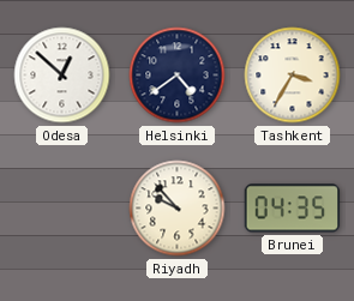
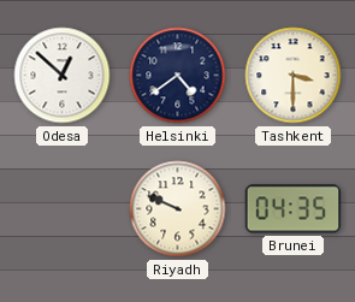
Tashkent: 3:35 -> 3:30 (294, 76)
Riyadh: 9:53 -> 9:49 (178, 209)
